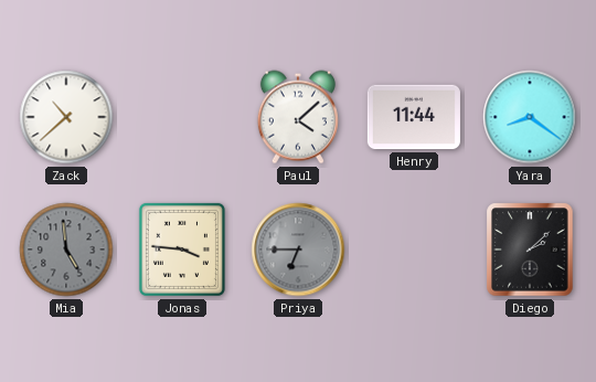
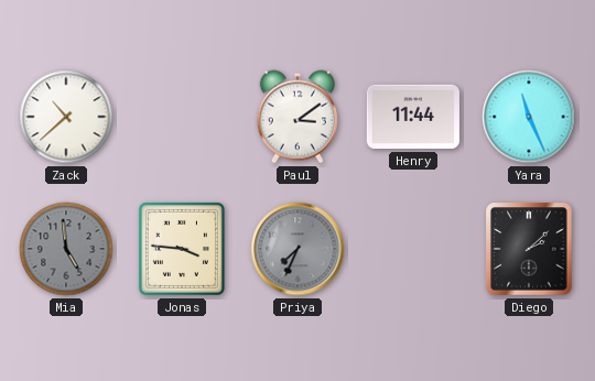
Paul: 4:08 -> 3:09 (297, 117)
Yara: 8:21 -> 11:26 (529, 117)
Priya: 6:45 -> 7:34 (297, 249)
